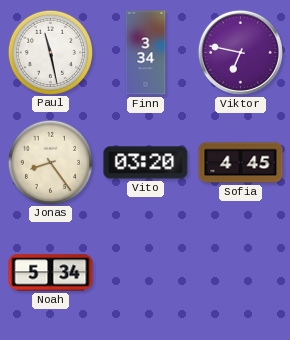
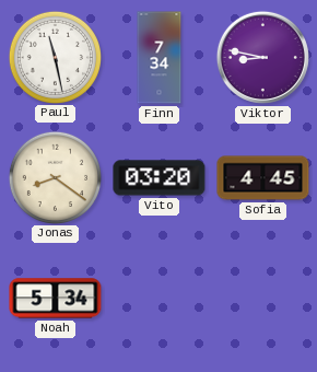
Finn: 3:34 -> 7:34 (160, 58)
Viktor: 6:47 -> 8:47 (262, 57)
Jonas: 8:24 -> 8:21 (55, 177)
